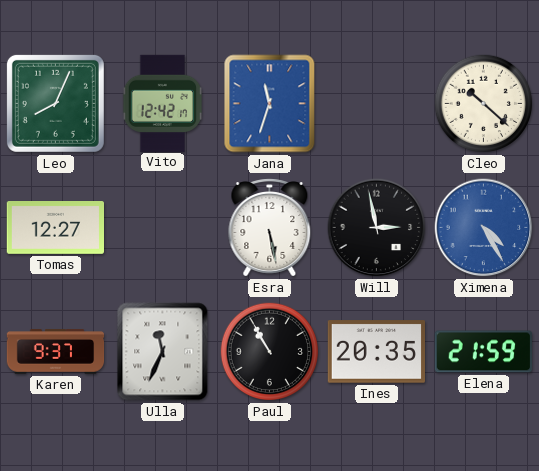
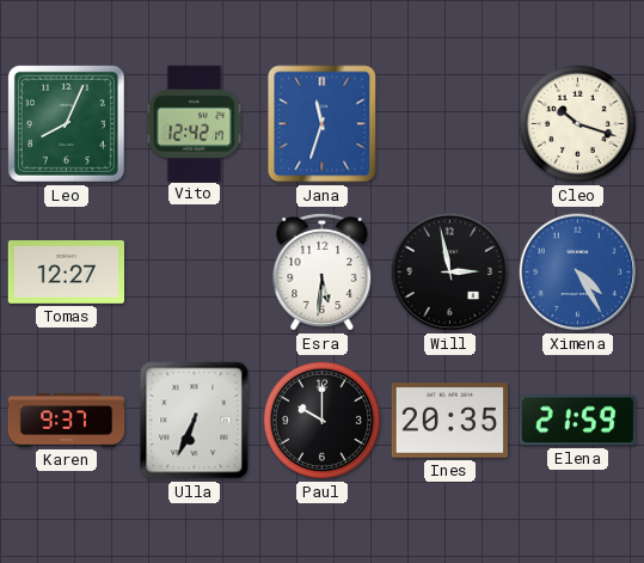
Cleo: 10:22 -> 10:18 (578, 124)
Esra: 5:28 -> 5:31 (323, 273)
Ulla: 11:34 -> 6:34 (195, 421)
Paul: 10:55 -> 10:00 (323, 421)
